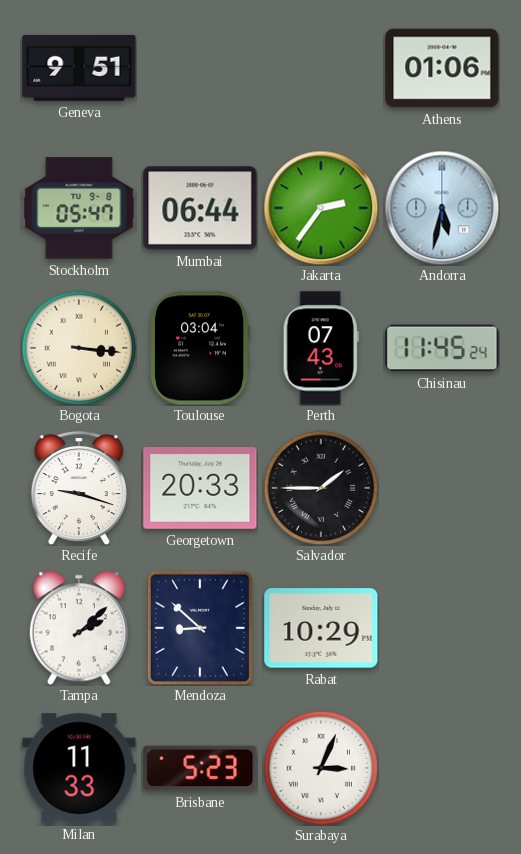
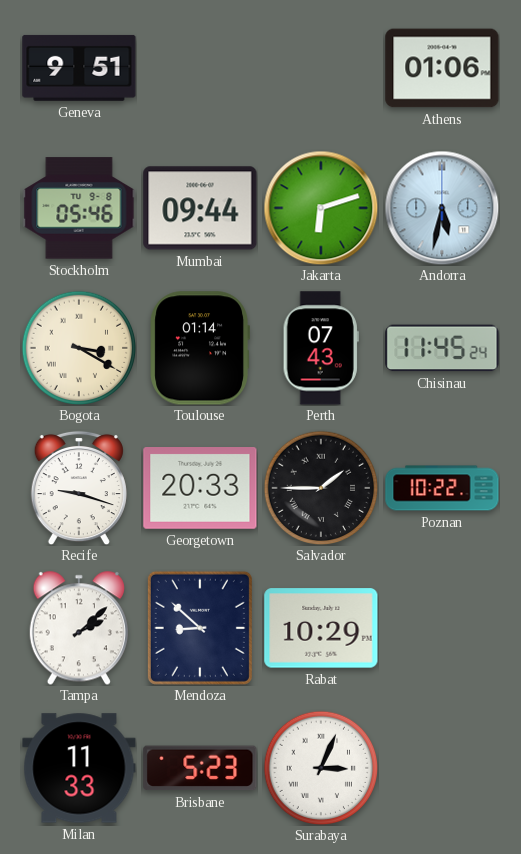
Stockholm: 05:47 -> 05:46 (79, 208)
Mumbai: 06:44 -> 09:44 (200, 208)
Jakarta: 2:36 -> 6:12 (321, 208)
Bogota: 3:16 -> 3:20 (79, 348)
Toulouse: 03:04 -> 01:14 (200, 348)
Poznan: none -> 10:22 (442, 488)
